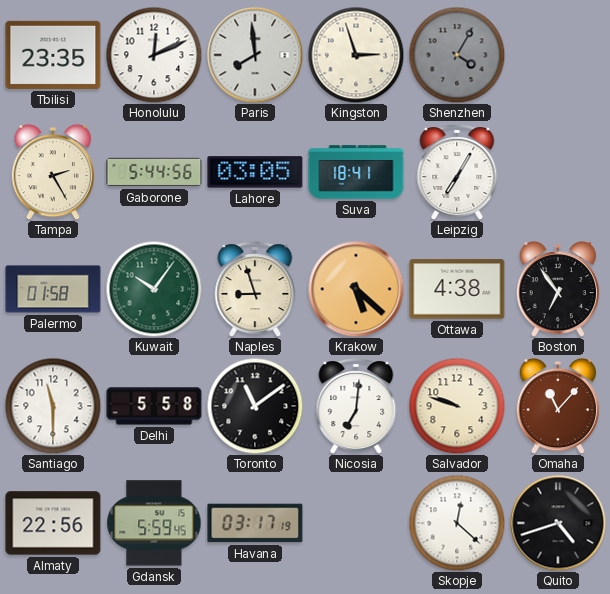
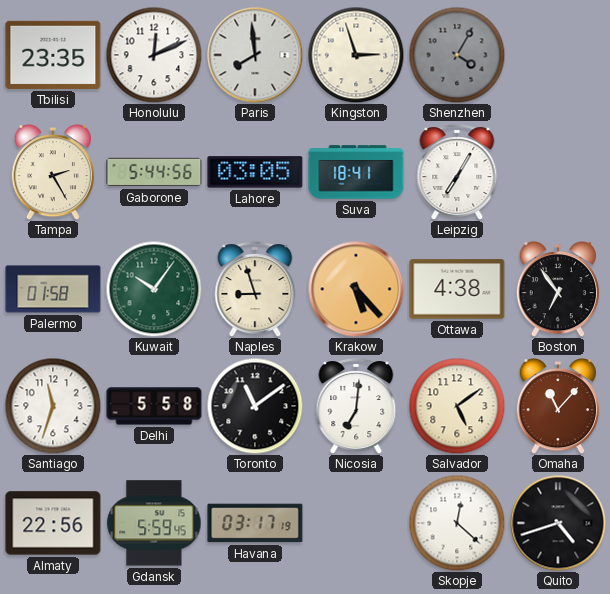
Krakow: 5:22 -> 5:23 (356, 289)
Santiago: 11:30 -> 11:33 (53, 406)
Salvador: 9:48 -> 5:09 (457, 406)
